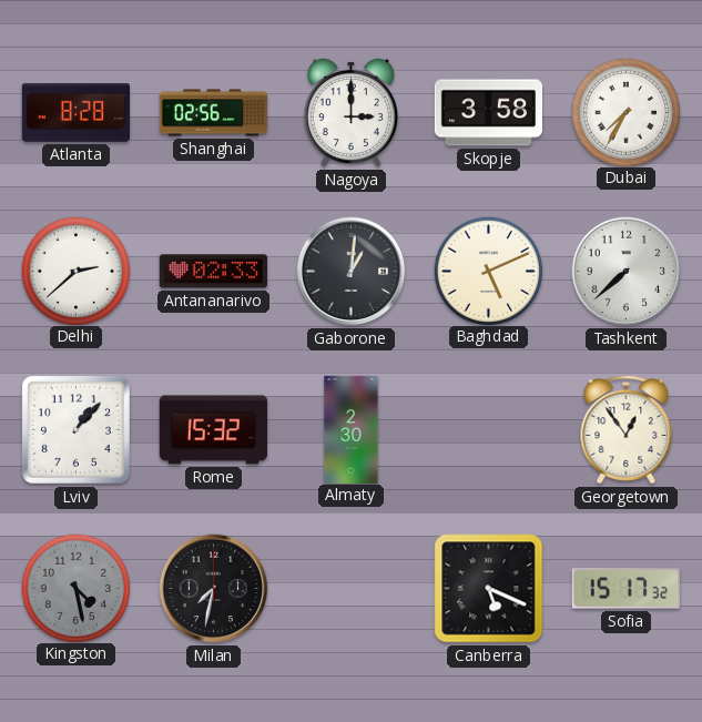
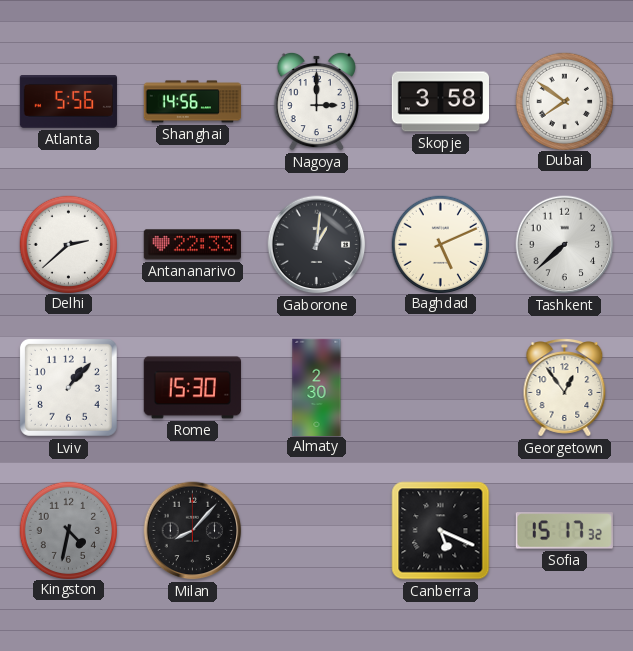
Atlanta: 8:28 -> 5:56 (68, 102)
Shanghai: 02:56 -> 14:56 (192, 102)
Dubai: 7:35 -> 7:51 (564, 101)
Antananarivo: 02:33 -> 22:33 (192, 245)
Rome: 15:32 -> 15:30 (192, 388)
Kingston: 4:28 -> 4:32 (68, 530)
Milan: 7:32 -> 8:07 (193, 531)
